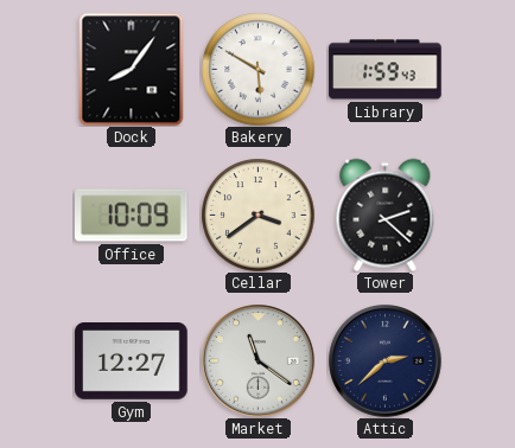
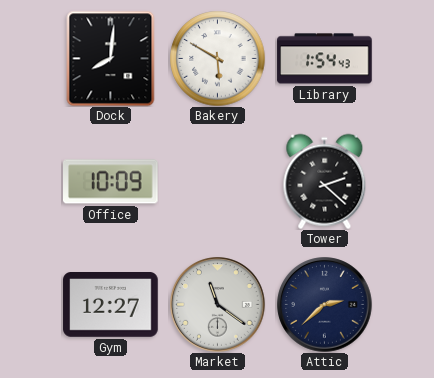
Dock: 8:06 -> 8:01 (111, 58)
Library: 1:59 -> 1:54 (325, 59)
Cellar: 3:39 -> none (257, 215)
